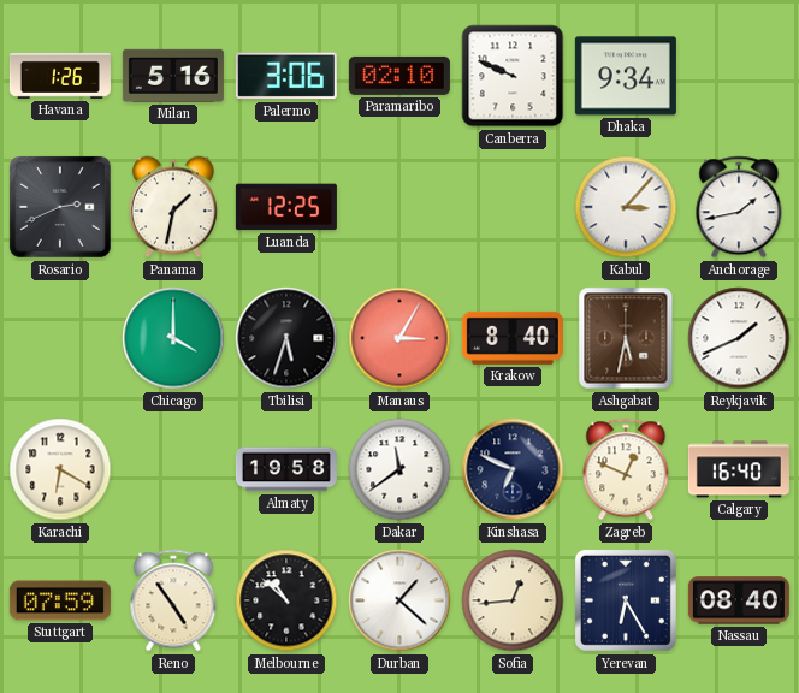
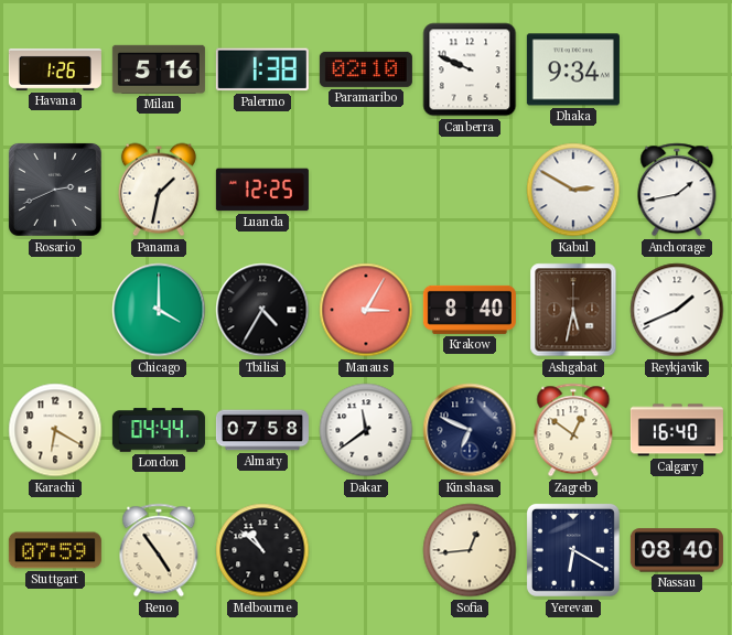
Palermo: 3:06 -> 1:38 (262, 69)
Kabul: 3:07 -> 2:50 (573, 190)
Tbilisi: 5:33 -> 4:35 (262, 310)
London: none -> 04:44 (159, 430)
Almaty: 19:58 -> 07:58 (262, 430)
Zagreb: 12:49 -> 12:51 (573, 430)
Durban: 1:22 -> none (399, 600)
Yerevan: 6:25 -> 6:20 (573, 550)
